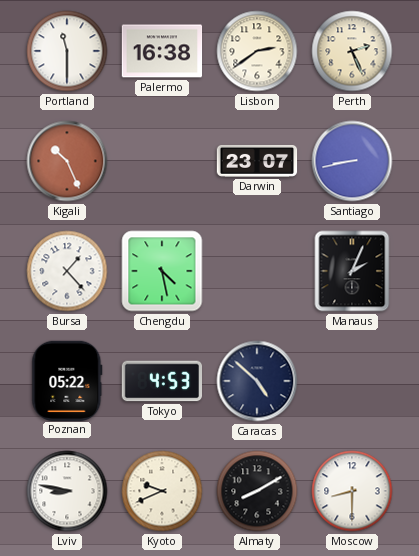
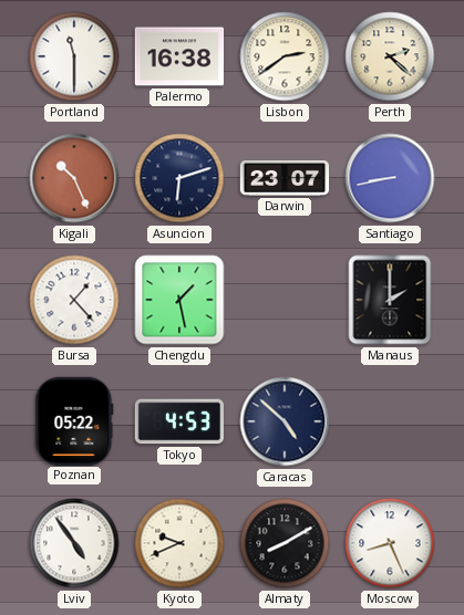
Perth: 2:26 -> 2:22 (390, 56)
Asuncion: none -> 6:12 (179, 178)
Chengdu: 4:28 -> 1:28 (179, 300)
Manaus: 2:04 -> 2:00 (390, 300)
Lviv: 8:47 -> 4:54 (74, 543)
Moscow: 8:30 -> 8:26 (390, 543)
